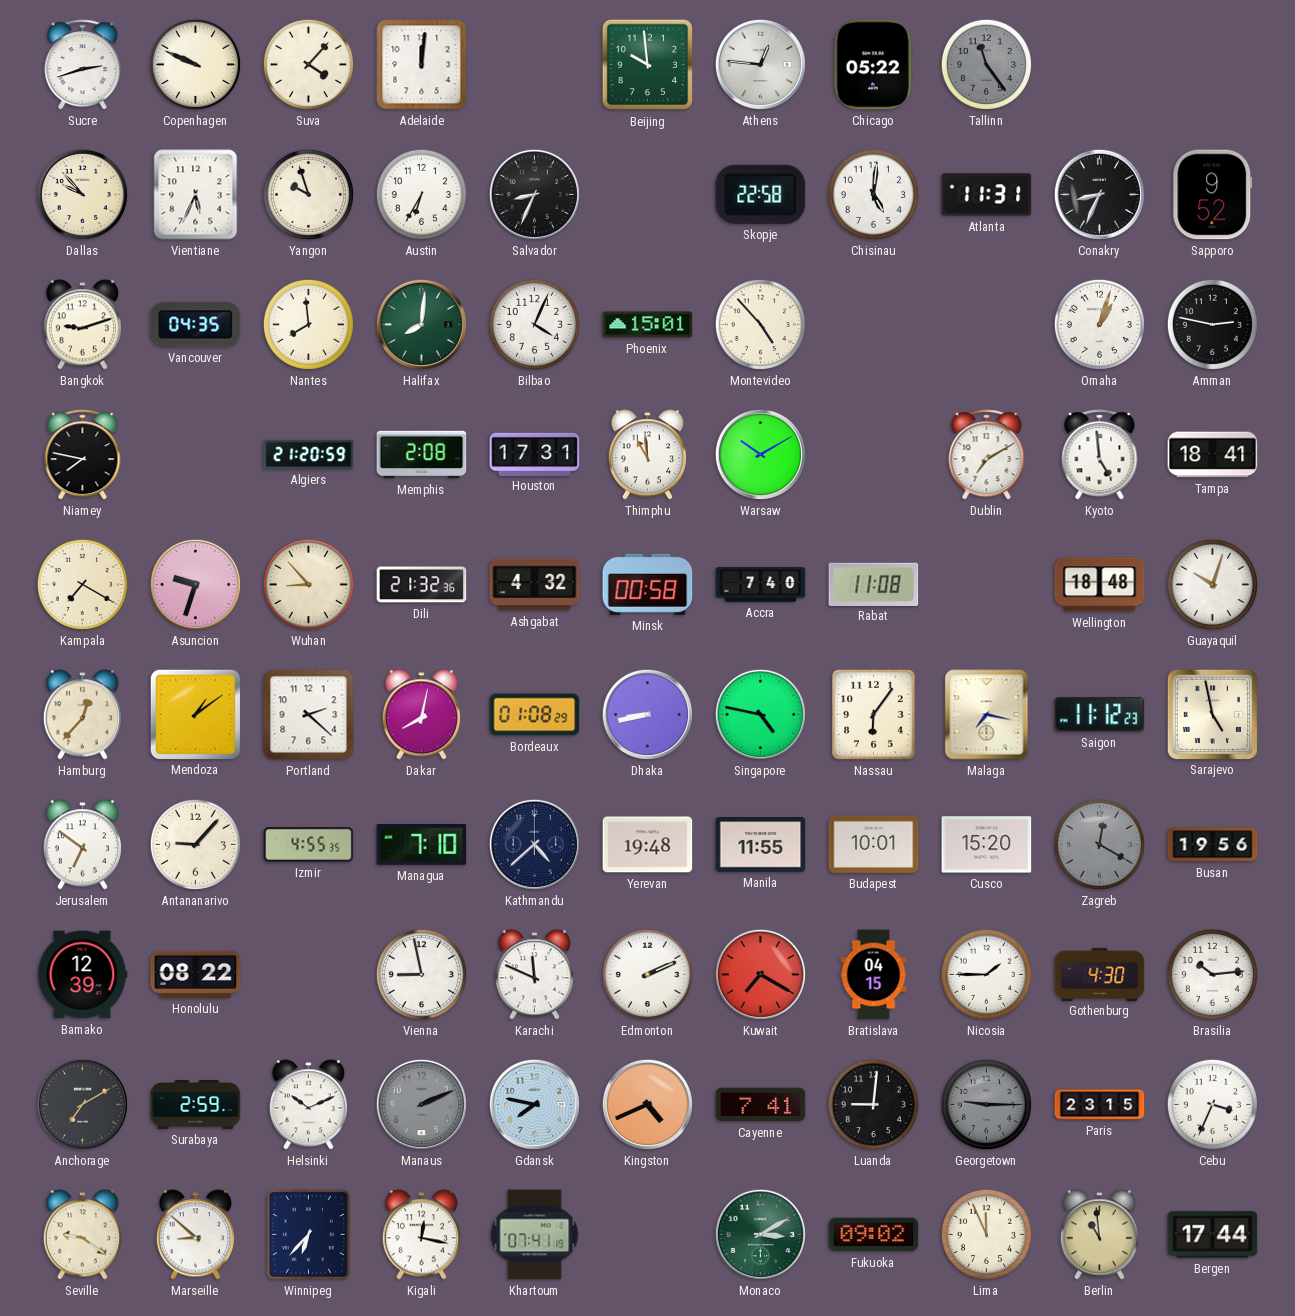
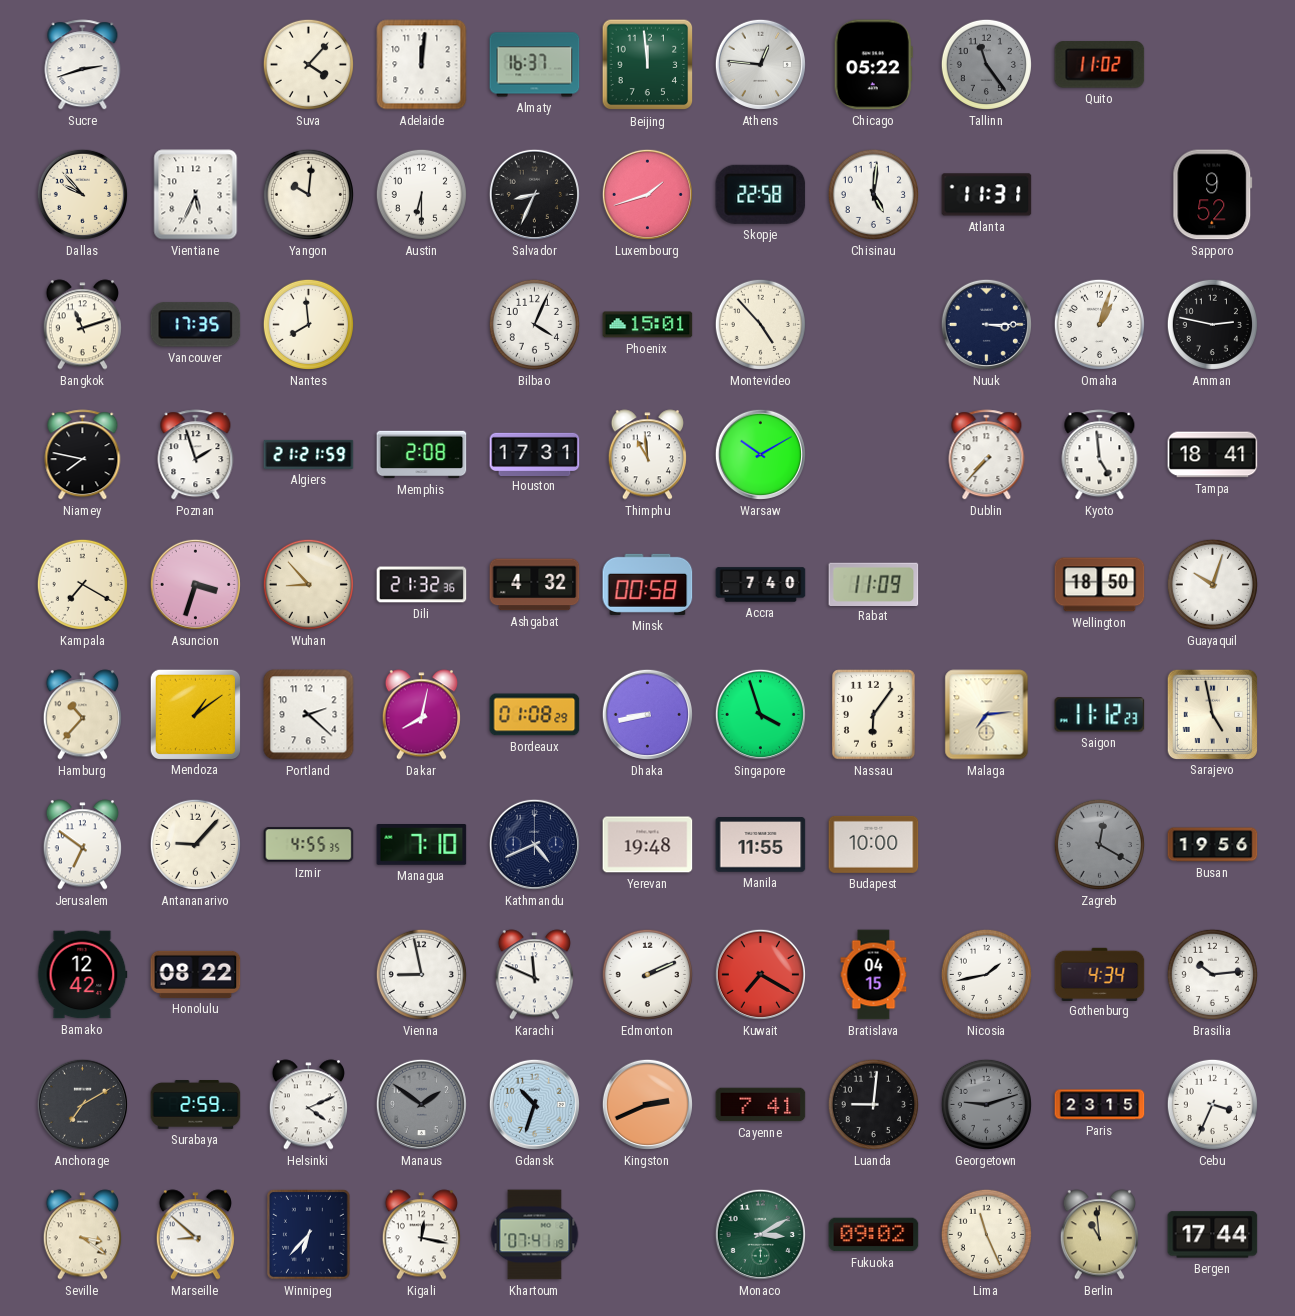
Copenhagen: 9:49 -> none (195, 64)
Almaty: none -> 16:37 (535, 65)
Beijing: 9:59 -> 11:59 (648, 65)
Quito: none -> 11:02 (1100, 65)
Yangon: 9:57 -> 10:01 (308, 194)
Austin: 6:35 -> 6:30 (421, 194)
Luxembourg: none -> 1:42 (647, 194)
Conakry: 8:34 -> none (1099, 194)
Bangkok: 9:12 -> 11:12 (82, 325)
Vancouver: 04:35 -> 17:35 (196, 325)
Halifax: 8:01 -> none (421, 324)
Nuuk: none -> 3:15 (986, 324)
Poznan: none -> 1:57 (196, 455)
Algiers: 21:20 -> 21:21 (309, 454)
Dublin: 7:10 -> 7:37 (987, 455)
Asuncion: 9:33 -> 3:33 (195, 584)
Rabat: 11:08 -> 11:09 (874, 584)
Wellington: 18:48 -> 18:50 (1100, 585)
Hamburg: 12:37 -> 10:37 (82, 715)
Singapore: 4:47 -> 3:57 (760, 714)
Malaga: 7:17 -> 7:14 (987, 715)
Kathmandu: 4:38 -> 4:41 (534, 844)
Budapest: 10:01 -> 10:00 (874, 844)
Cusco: 15:20 -> none (987, 845)
Bamako: 12:39 -> 12:42 (82, 975)
Nicosia: 1:45 -> 1:43 (986, 974)
Gothenburg: 4:30 -> 4:34 (1100, 974)
Helsinki: 10:11 -> 4:11 (308, 1105)
Manaus: 2:11 -> 1:51 (421, 1104)
Gdansk: 7:47 -> 10:33 (534, 1104)
Kingston: 4:41 -> 2:41 (647, 1104)
Georgetown: 9:15 -> 9:12 (986, 1104)
Seville: 9:21 -> 3:21 (82, 1235)
Lima: 11:56 -> 11:26 (986, 1234)
